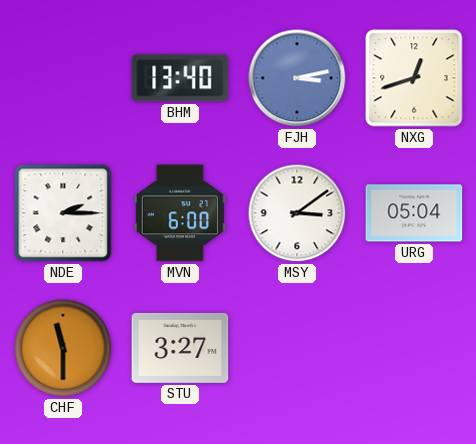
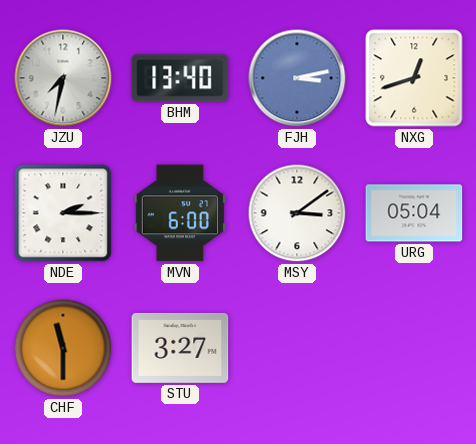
JZU: none -> 7:32 (63, 78)
